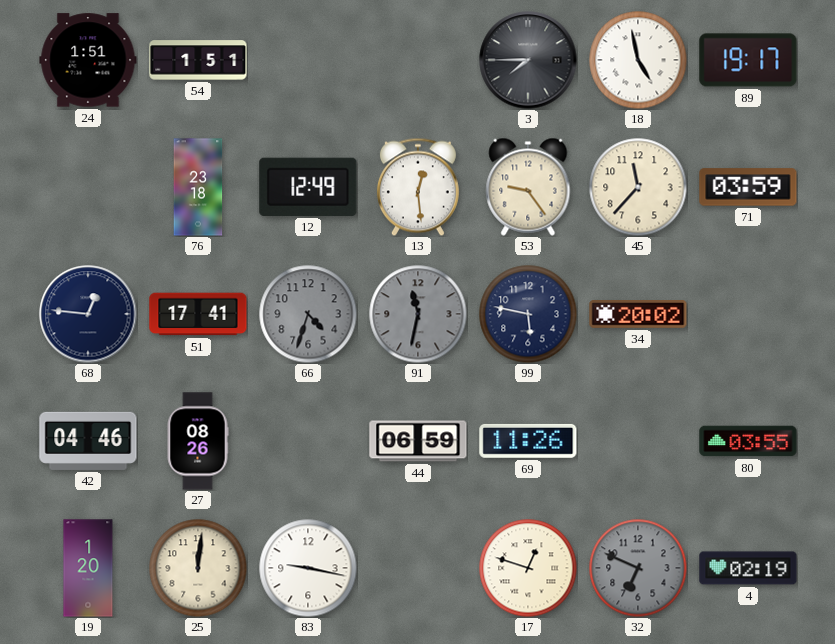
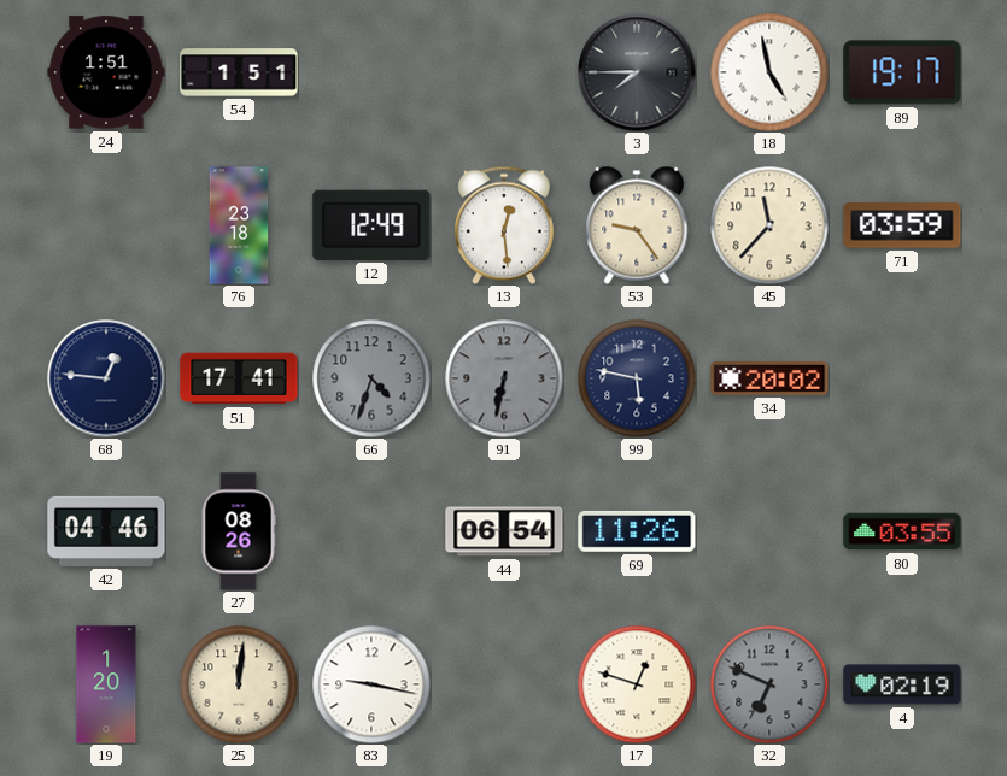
91: 11:32 -> 6:32 (504, 378)
44: 06:59 -> 06:54 (504, 531)
